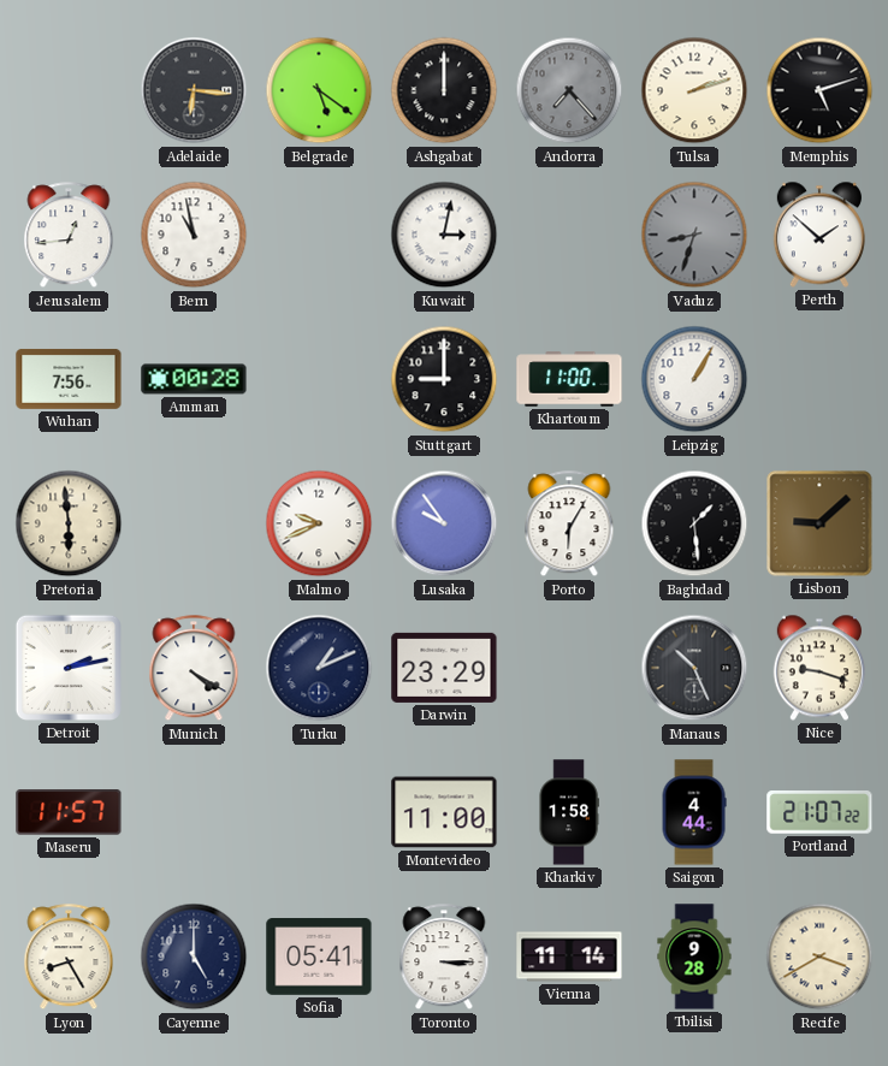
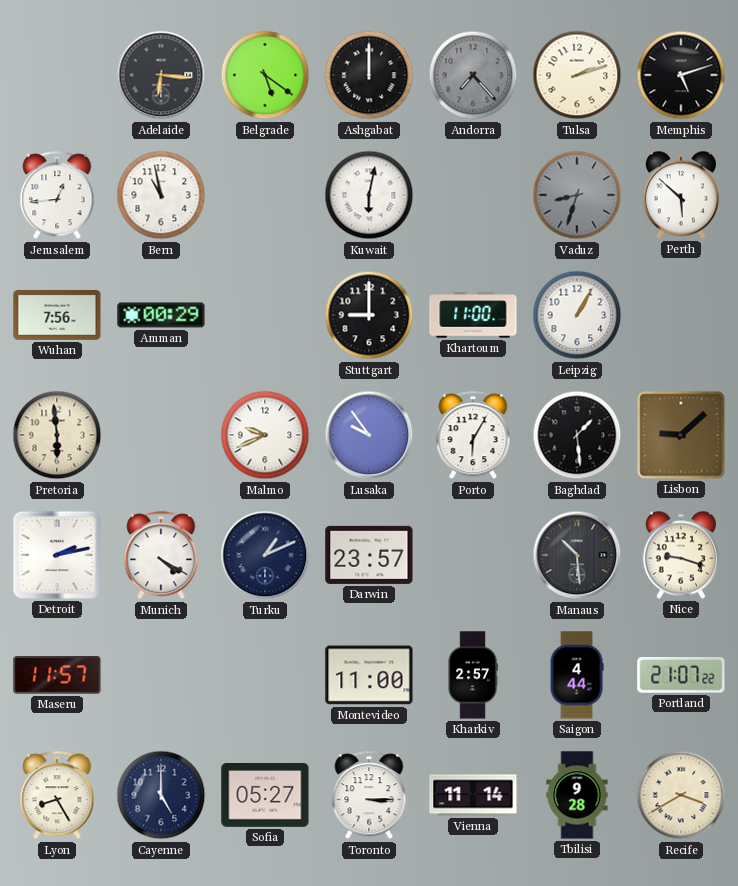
Kuwait: 3:02 -> 6:02 (369, 195)
Perth: 1:52 -> 5:52 (681, 195)
Amman: 00:28 -> 00:29 (161, 315)
Darwin: 23:29 -> 23:57 (369, 555)
Manaus: 10:26 -> 10:29 (577, 555)
Kharkiv: 1:58 -> 2:57 (473, 675)
Sofia: 05:41 -> 05:27 (265, 796)
